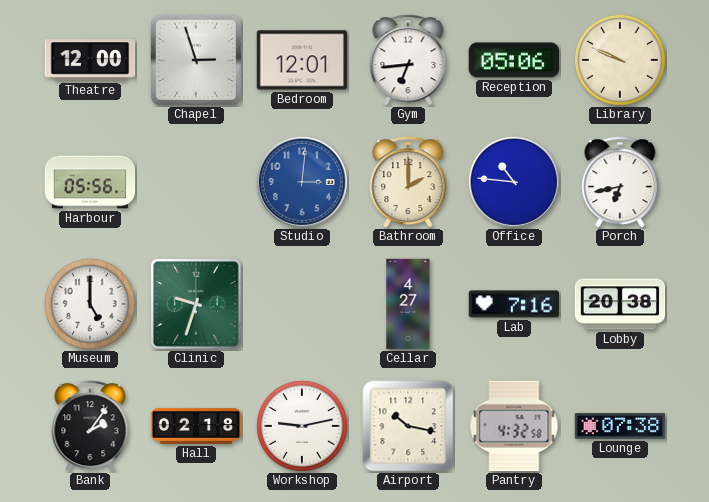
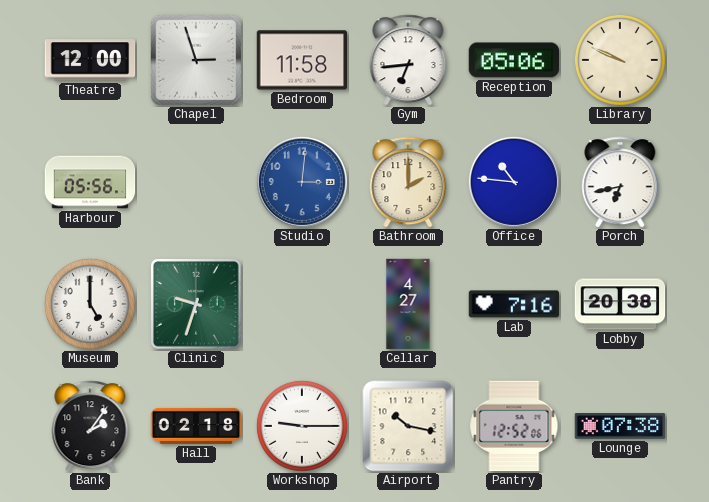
Bedroom: 12:01 -> 11:58 (302, 60)
Workshop: 9:13 -> 9:15 (302, 426)
Pantry: 4:32 -> 12:52 (514, 426)
